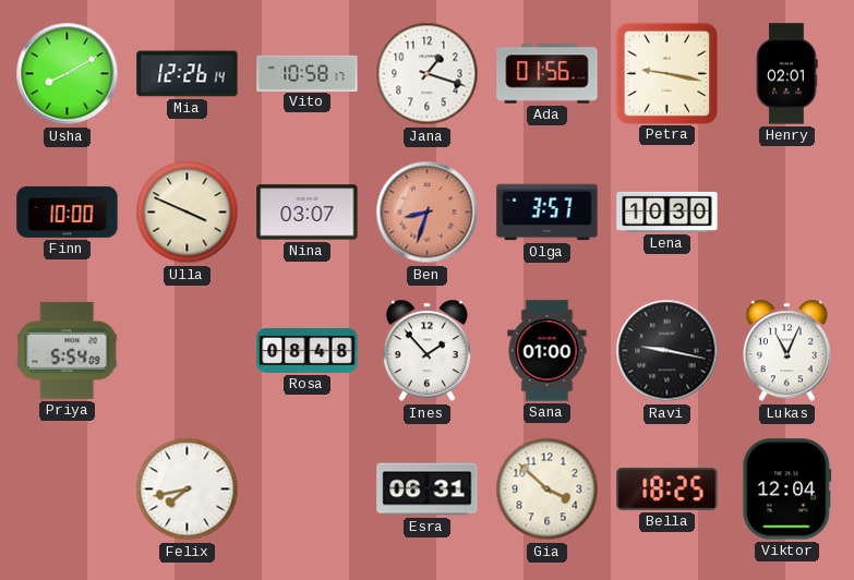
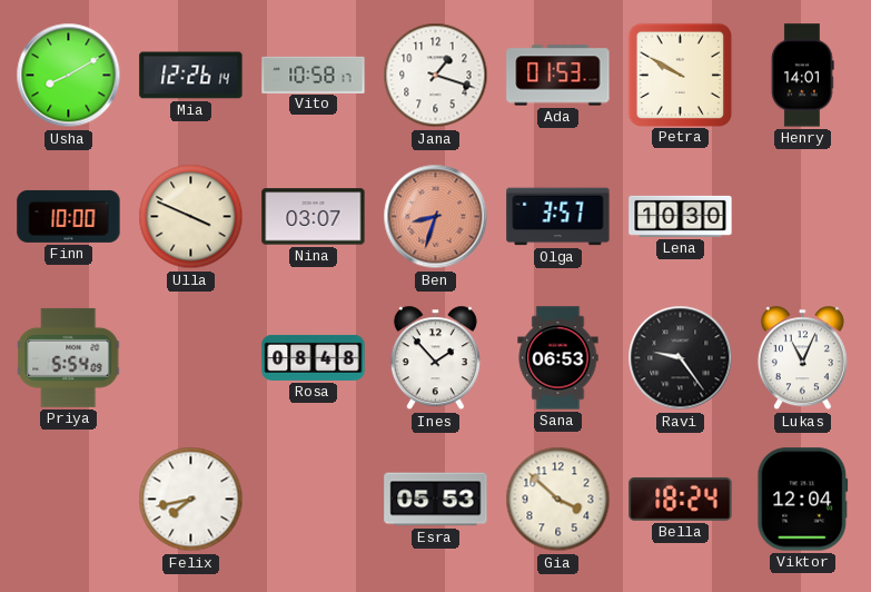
Ada: 01:56 -> 01:53 (558, 76)
Petra: 9:17 -> 9:50 (680, 75)
Henry: 02:01 -> 14:01 (802, 76)
Sana: 01:00 -> 06:53 (558, 358)
Ravi: 9:17 -> 9:24 (681, 358)
Esra: 06:31 -> 05:53 (436, 500)
Bella: 18:25 -> 18:24 (681, 500)
